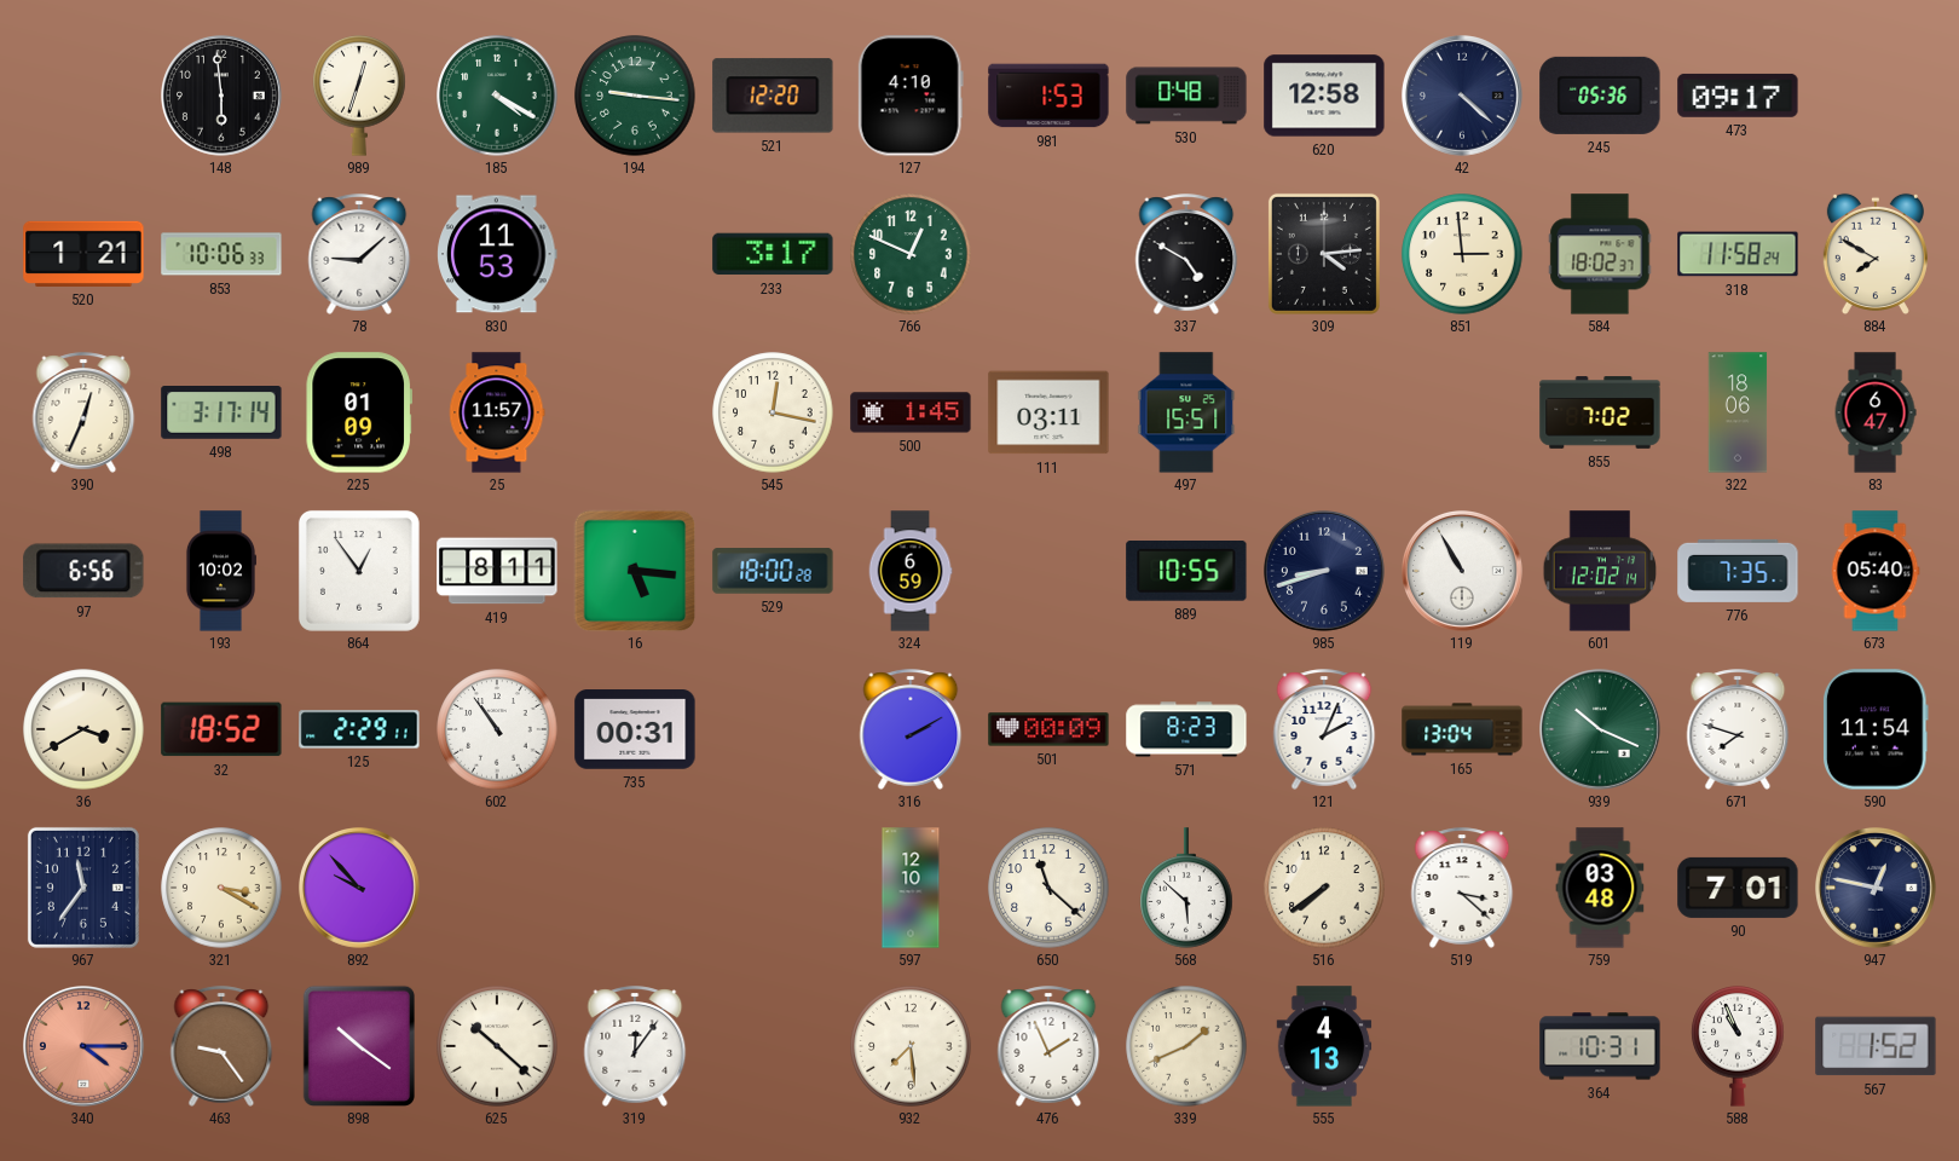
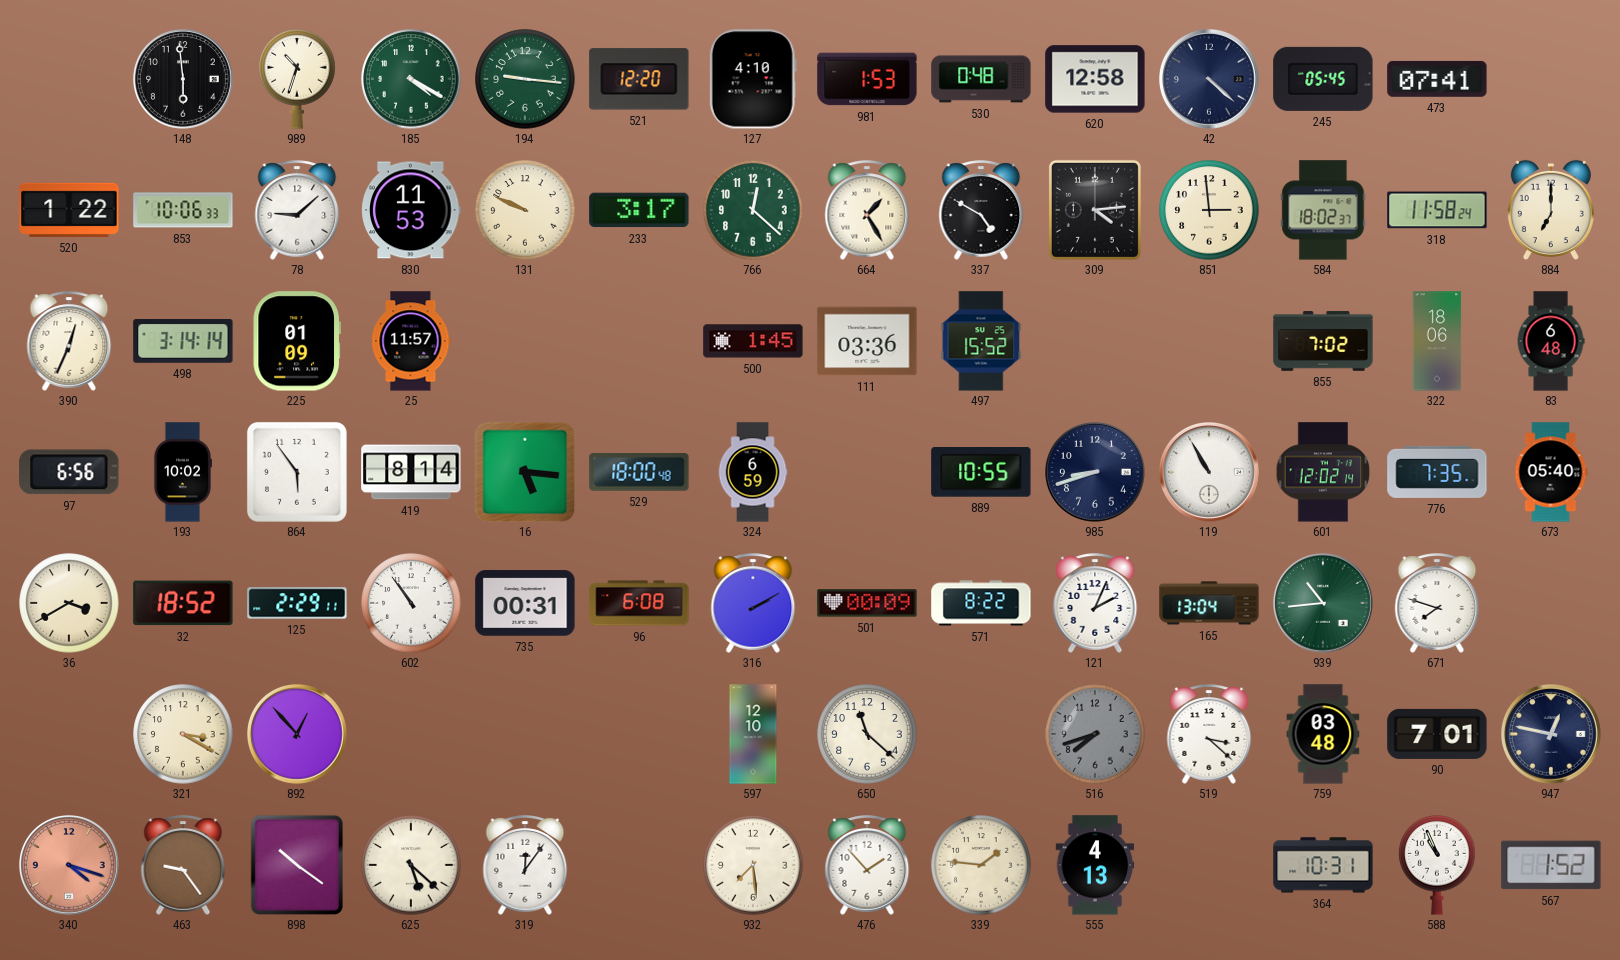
989: 12:33 -> 10:33 (297, 80)
245: 05:36 -> 05:45 (1323, 79)
473: 09:17 -> 07:41 (1437, 79)
520: 1:21 -> 1:22 (69, 210)
131: none -> 9:49 (525, 210)
766: 12:49 -> 12:22 (753, 210)
664: none -> 1:25 (867, 210)
884: 7:50 -> 7:00 (1551, 209)
498: 3:17 -> 3:14 (183, 342)
545: 12:17 -> none (773, 412)
111: 03:11 -> 03:36 (867, 341)
497: 15:51 -> 15:52 (981, 341)
83: 6:47 -> 6:48 (1551, 341)
864: 12:54 -> 5:54 (297, 472)
419: 8:11 -> 8:14 (411, 472)
529: 18:00:28 -> 18:00:48 (639, 472)
96: none -> 6:08 (639, 603)
571: 8:23 -> 8:22 (981, 603)
939: 10:19 -> 10:44 (1324, 604)
590: 11:54 -> none (1876, 729)
967: 11:36 -> none (83, 888)
892: 9:53 -> 12:53 (298, 735)
568: 5:52 -> none (1186, 888)
516: 7:39 -> 7:42 (1095, 734)
516 dial: cream -> grey (1095, 734)
340: 4:15 -> 4:18 (70, 866)
625: 10:22 -> 5:22 (411, 865)
476: 1:56 -> 1:53 (867, 865)
339: 1:41 -> 1:46 (981, 865)
